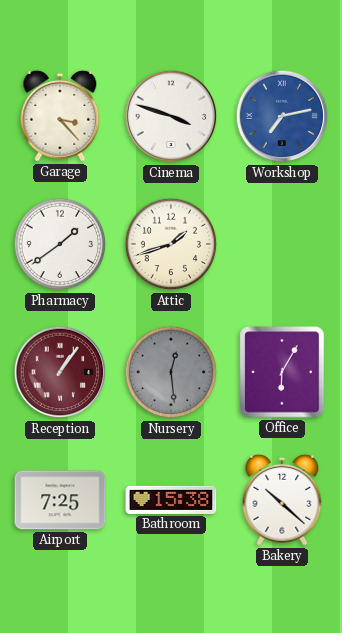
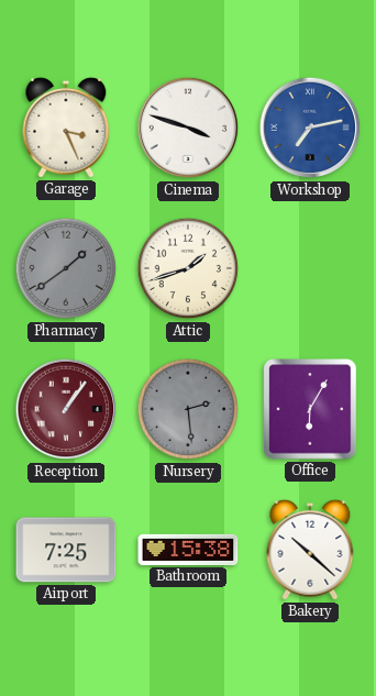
Garage: 3:23 -> 3:26 (66, 128)
Pharmacy dial: white -> grey (66, 268)
Nursery: 12:29 -> 2:29 (188, 409)
